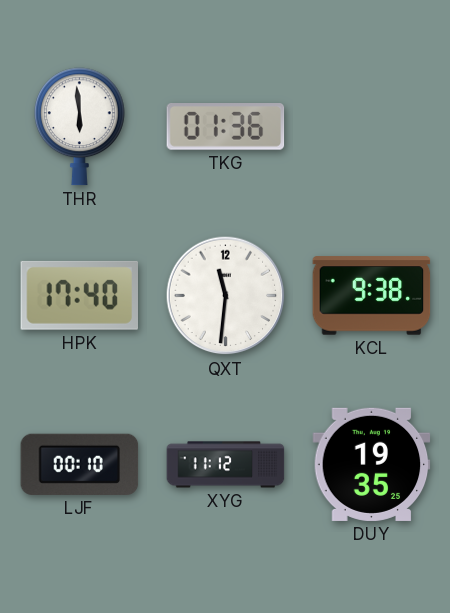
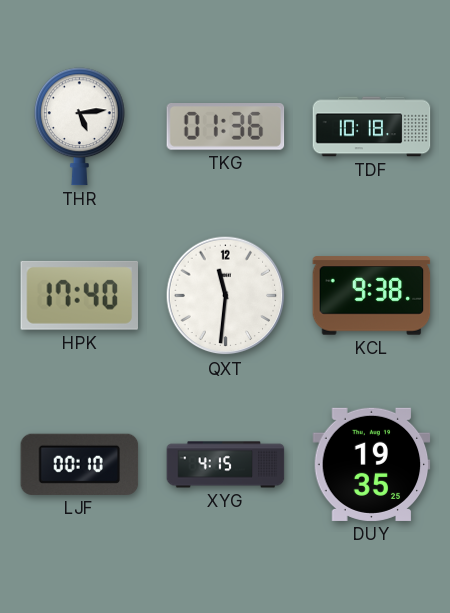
THR: 5:59 -> 5:14 (79, 127)
TDF: none -> 10:18 (372, 127)
XYG: 11:12 -> 4:15 (226, 465)
